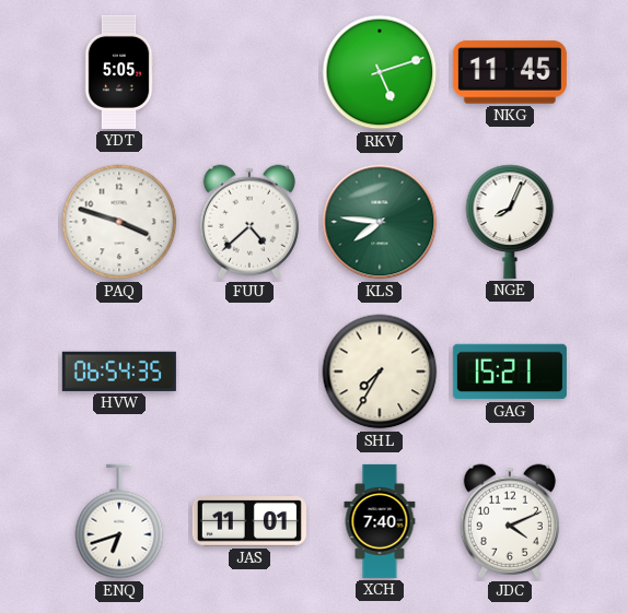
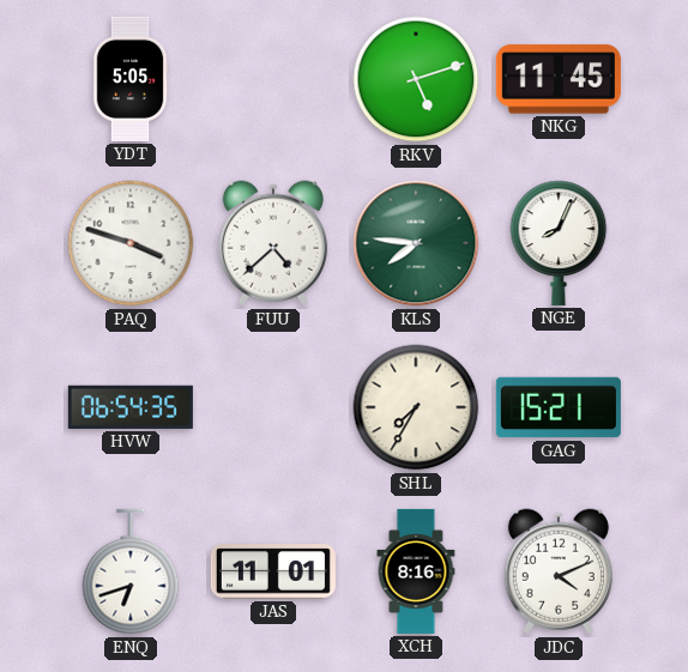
XCH: 7:40 -> 8:16 (416, 571)
